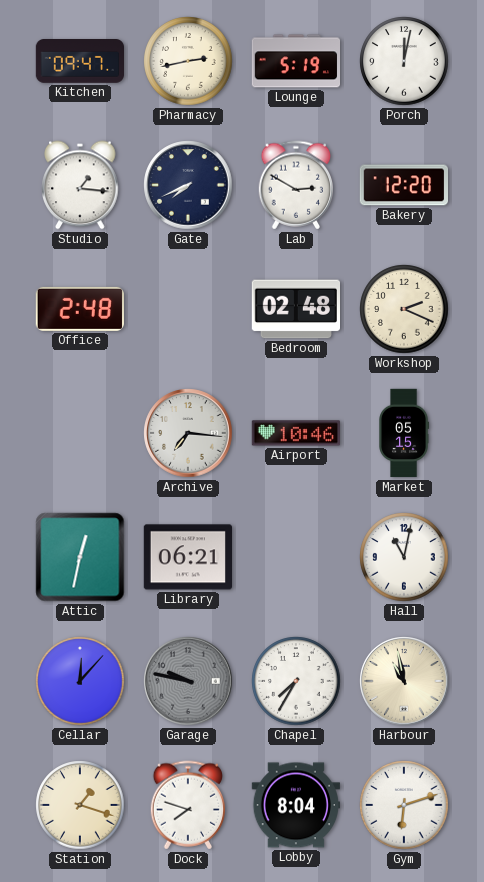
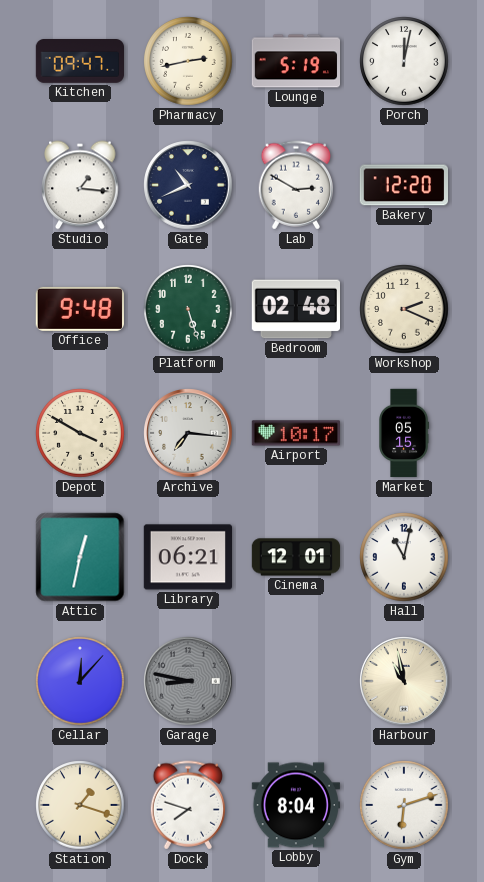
Gate: 7:41 -> 10:41 (188, 185)
Office: 2:48 -> 9:48 (80, 309)
Platform: none -> 5:27 (188, 309)
Depot: none -> 3:50 (80, 433)
Airport: 10:46 -> 10:17 (295, 433)
Cinema: none -> 12:01 (296, 557)
Garage: 9:47 -> 8:47 (188, 681)
Chapel: 7:35 -> none (296, 681)
